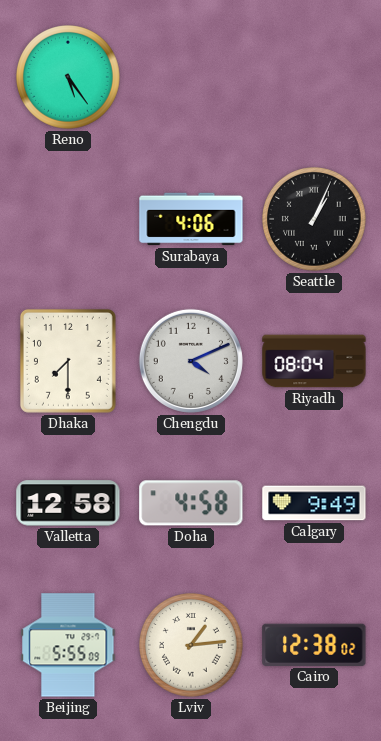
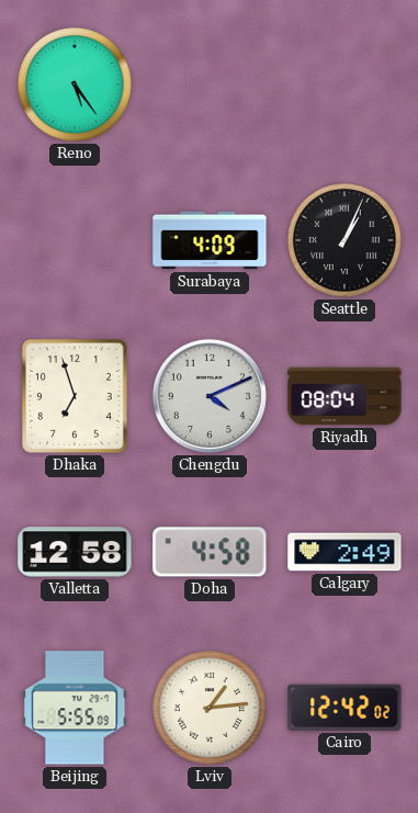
Surabaya: 4:06 -> 4:09 (210, 240)
Dhaka: 7:30 -> 6:57 (75, 396)
Calgary: 9:49 -> 2:49 (344, 552)
Cairo: 12:38 -> 12:42 (344, 708)
